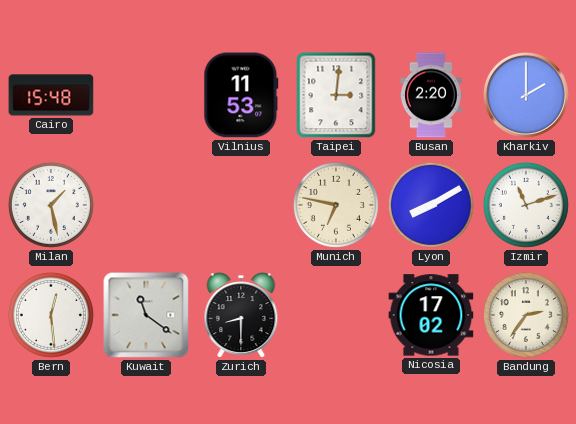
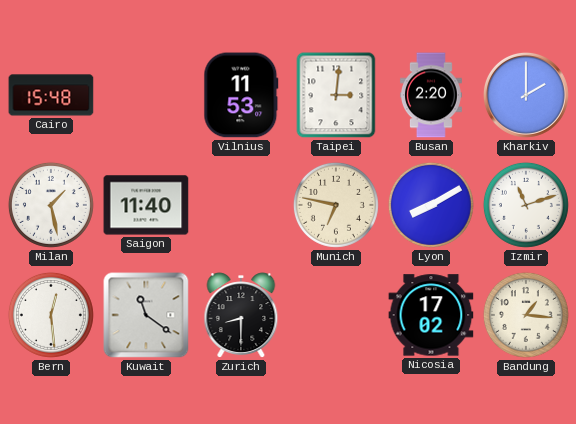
Saigon: none -> 11:40 (146, 205)
Bandung: 2:36 -> 1:16 (526, 315)
